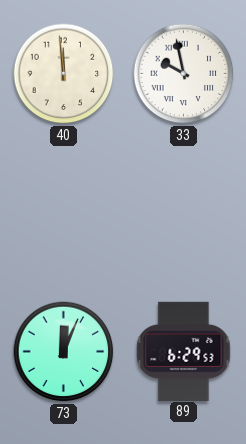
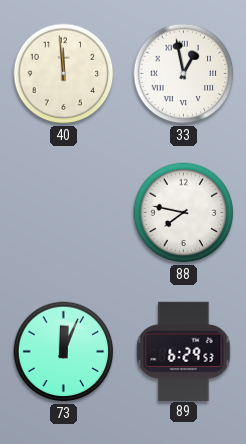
33: 9:58 -> 12:58 (184, 74)
88: none -> 7:47 (184, 213)
